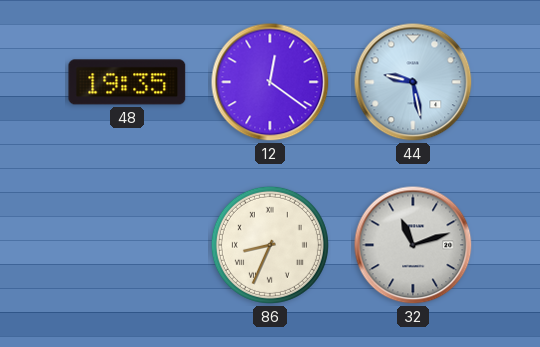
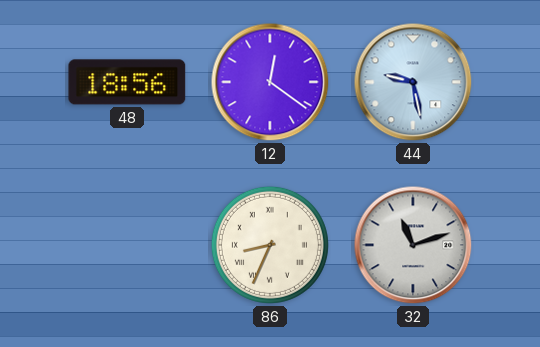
48: 19:35 -> 18:56 (127, 82)
